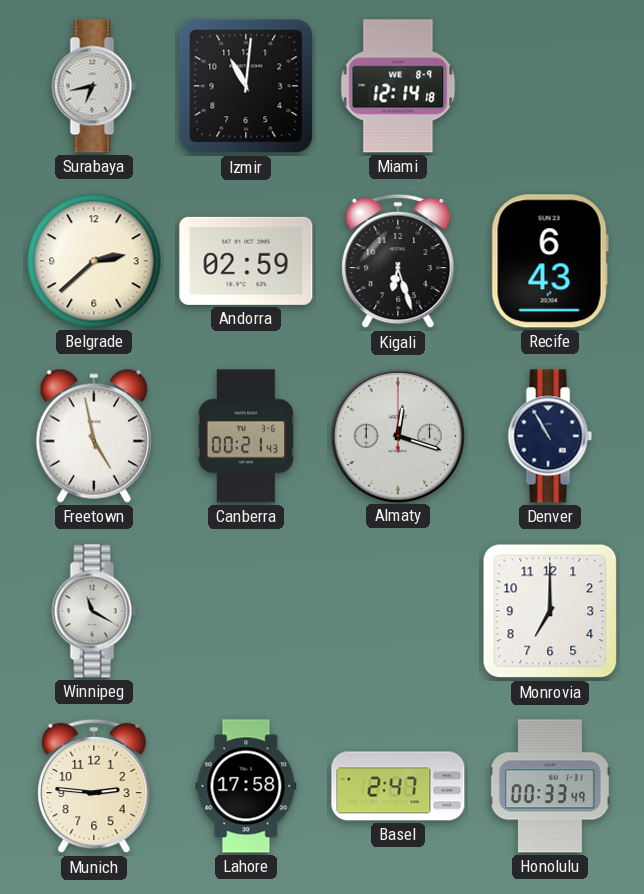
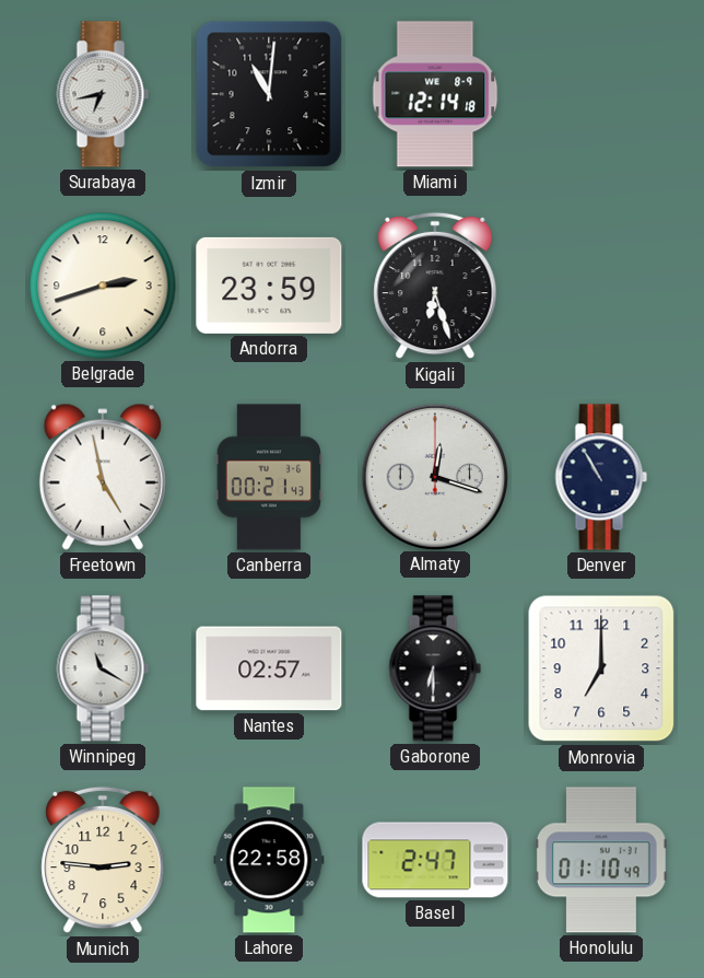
Belgrade: 2:38 -> 2:42 (103, 286)
Andorra: 02:59 -> 23:59 (269, 286)
Recife: 6:43 -> none (550, 261)
Nantes: none -> 02:57 (269, 668)
Gaborone: none -> 6:30 (435, 668)
Lahore: 17:58 -> 22:58 (269, 860)
Honolulu: 00:33 -> 01:10 (601, 860)
